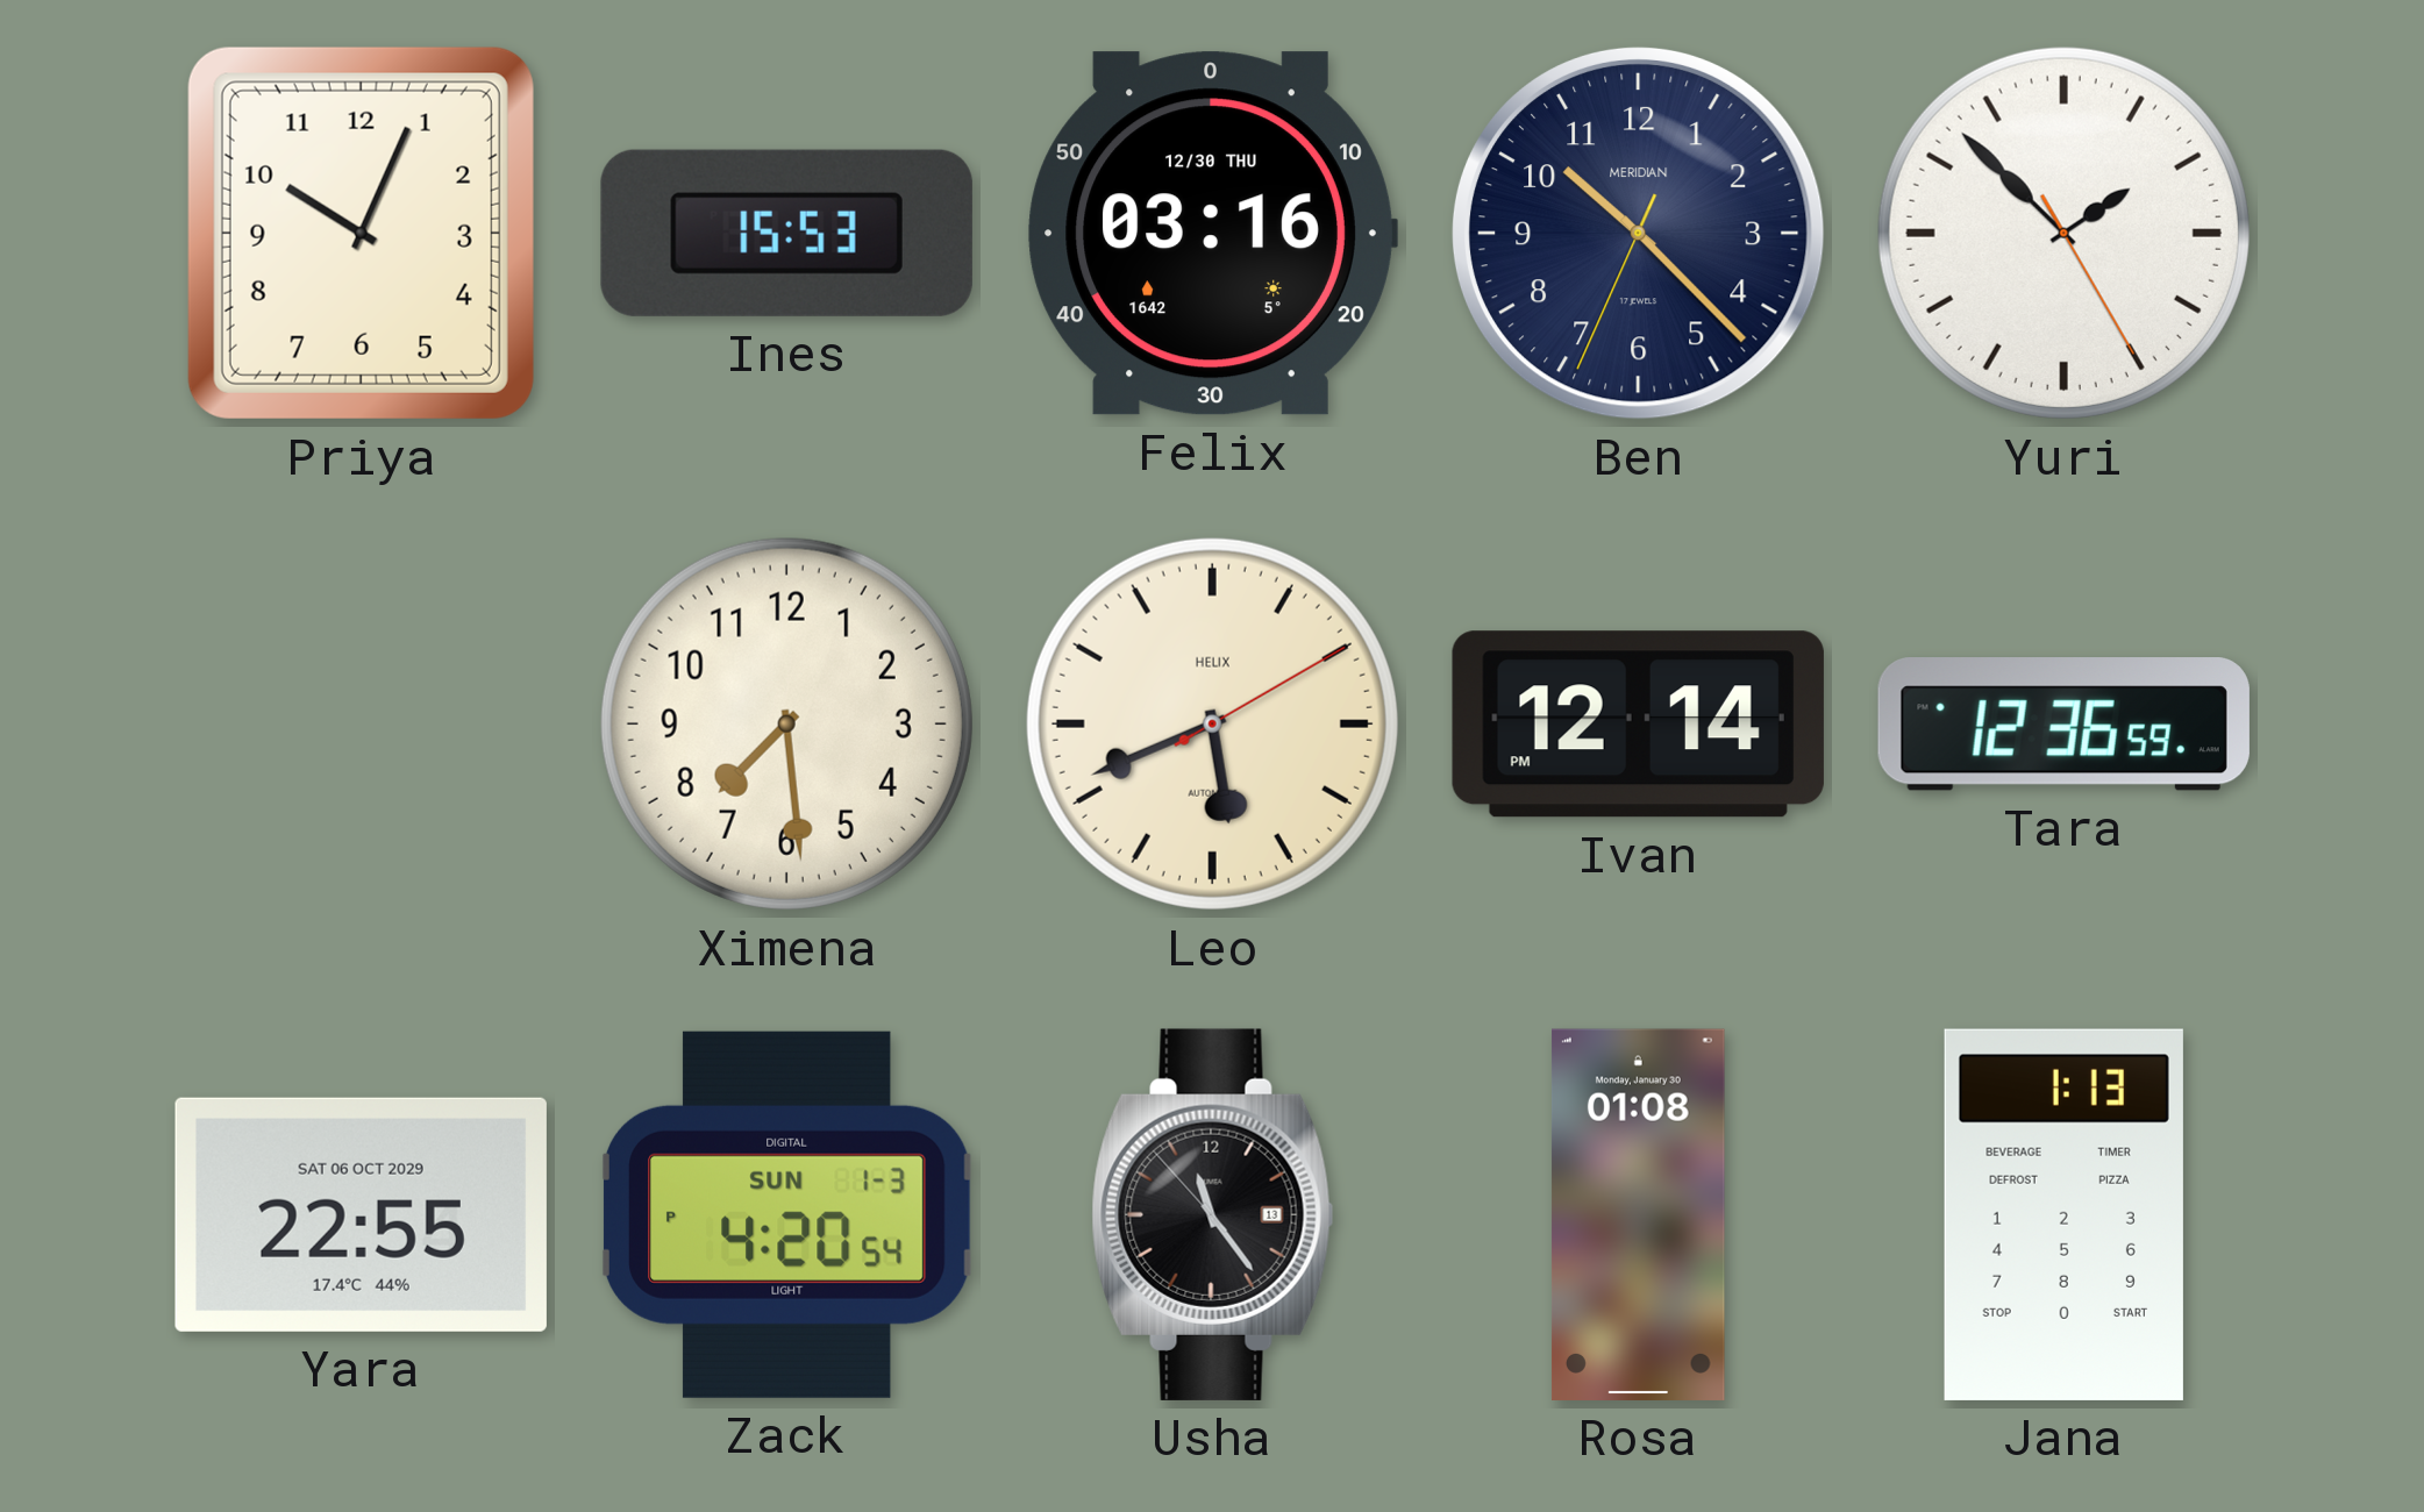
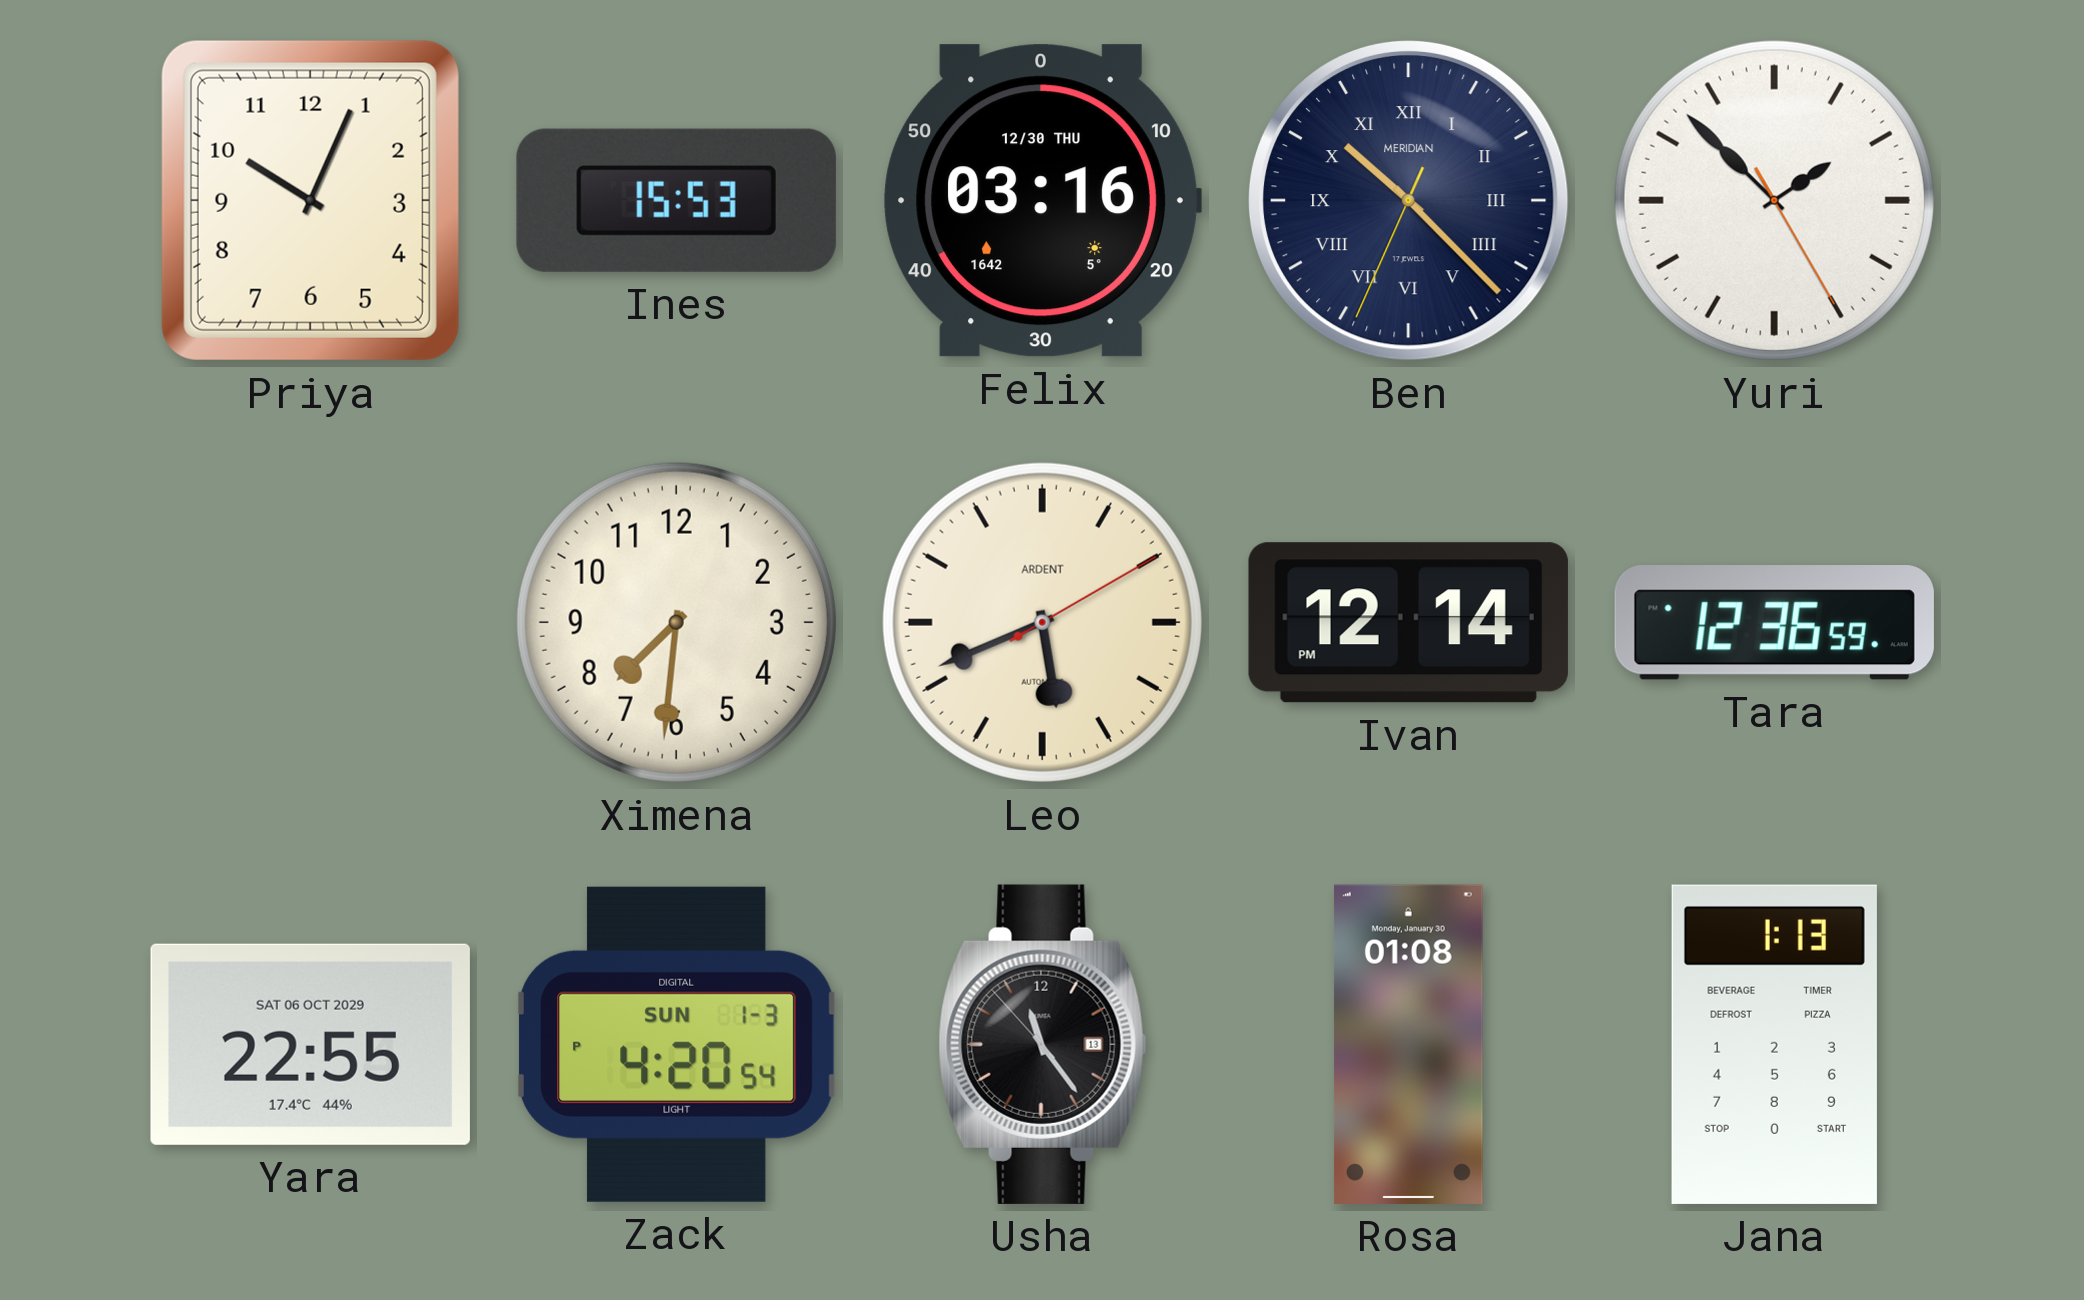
Ben numerals: Arabic -> Roman (1408, 200)
Ximena: 7:29 -> 7:31 (676, 622)
Leo brand: HELIX -> ARDENT (1042, 622)
